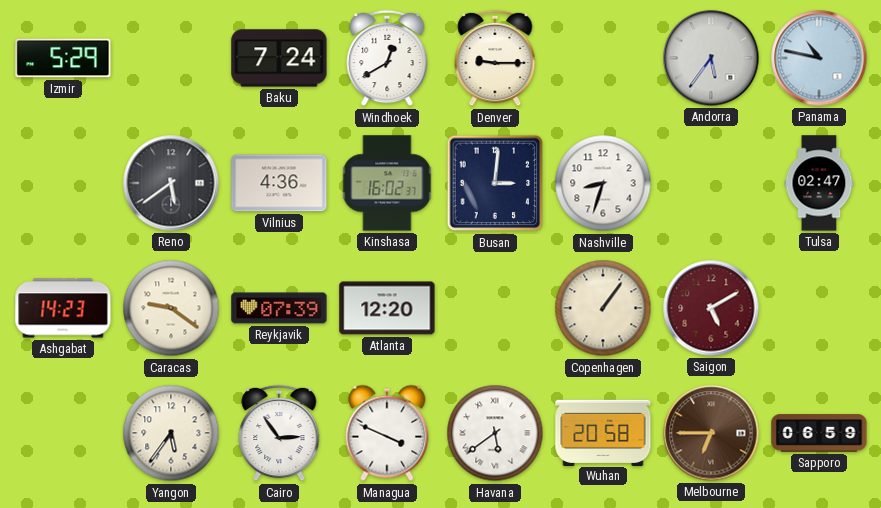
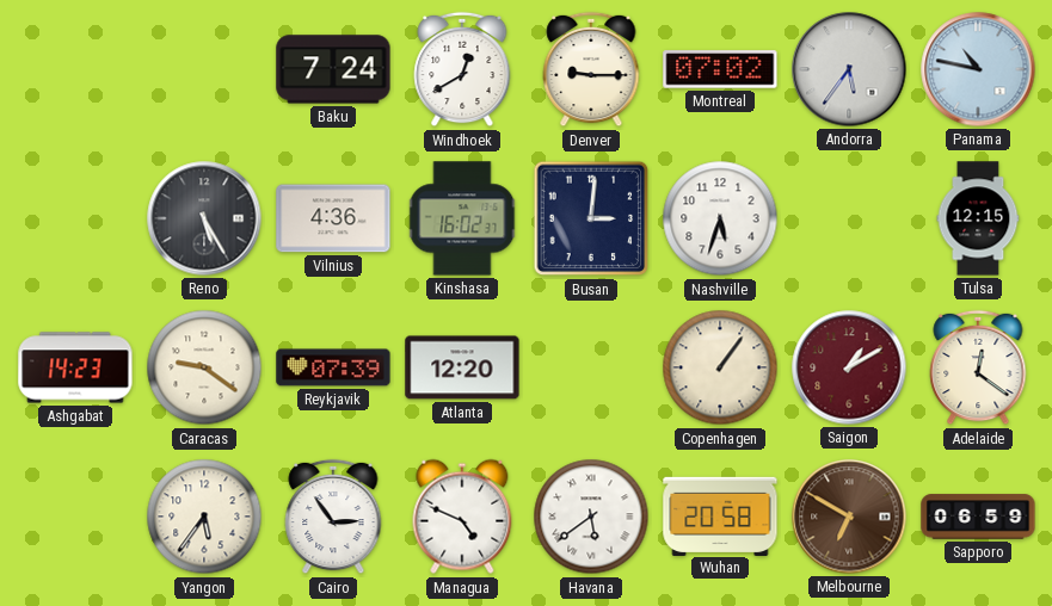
Izmir: 5:29 -> none (63, 58)
Montreal: none -> 07:02 (720, 69)
Reno: 5:39 -> 5:25 (204, 218)
Nashville: 8:33 -> 5:33 (720, 218)
Tulsa: 02:47 -> 12:15 (978, 218)
Saigon: 5:10 -> 1:10 (849, 367)
Adelaide: none -> 12:21 (978, 367)
Managua: 3:49 -> 4:49 (462, 517)
Melbourne: 6:45 -> 6:50 (849, 517)
